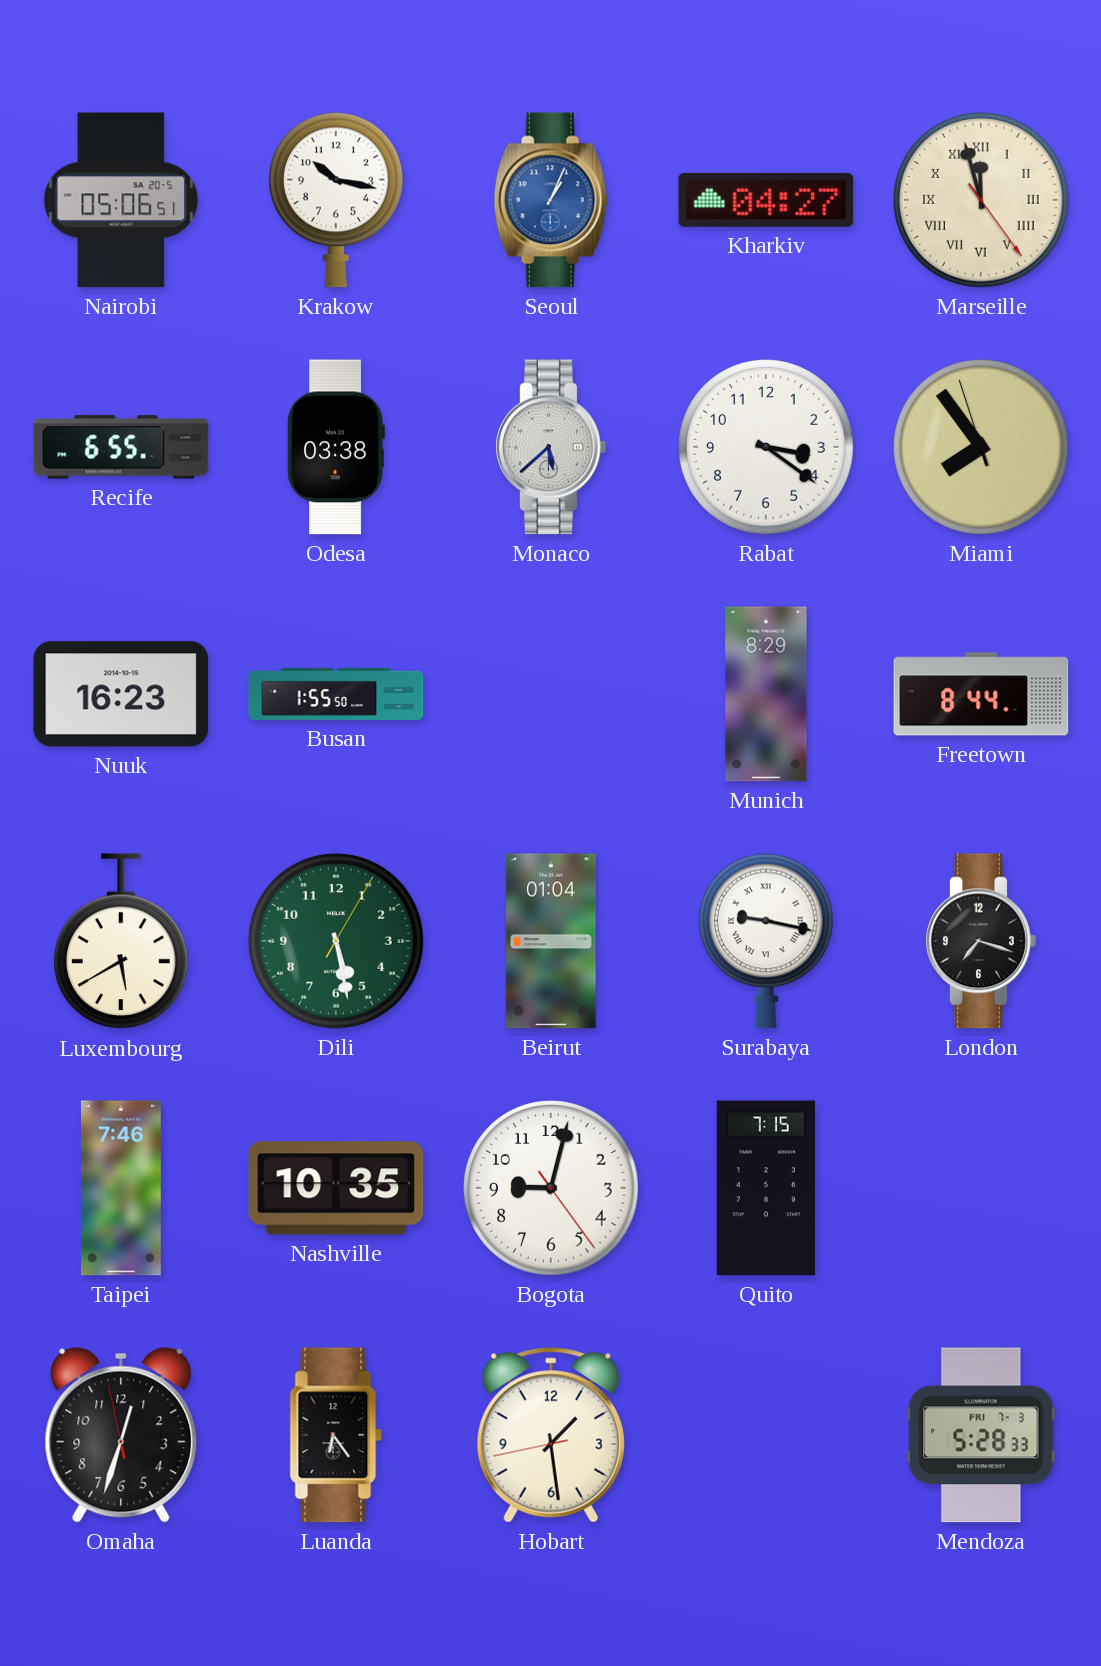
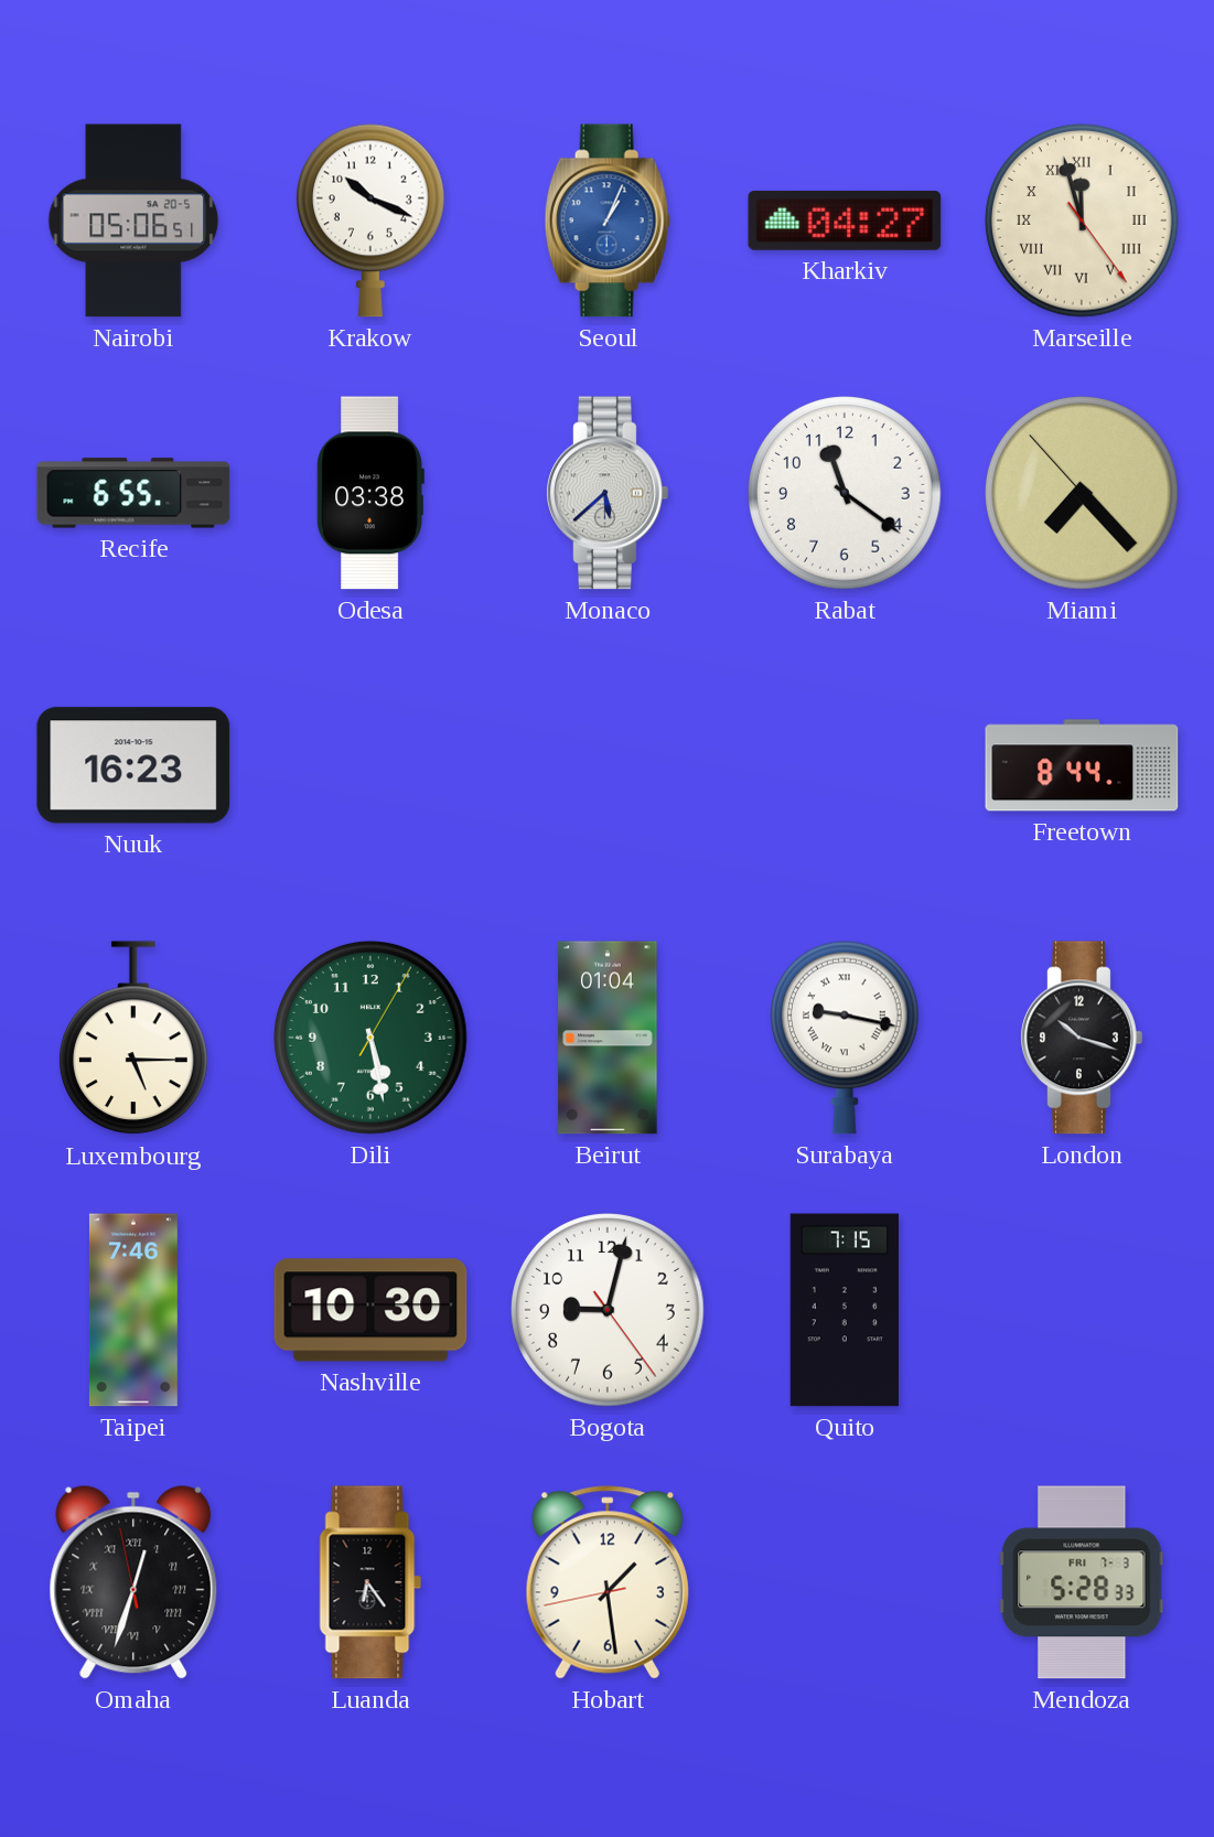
Krakow: 10:17 -> 10:19 (372, 221)
Rabat: 3:21 -> 11:21 (845, 493)
Miami: 7:53 -> 7:22 (1082, 493)
Busan: 1:55 -> none (336, 694)
Munich: 8:29 -> none (766, 694)
Luxembourg: 5:40 -> 5:15 (135, 1039)
London: 7:18 -> 10:18 (1082, 1038)
Nashville: 10:35 -> 10:30 (370, 1310)
Omaha numerals: Arabic -> Roman (133, 1582)
